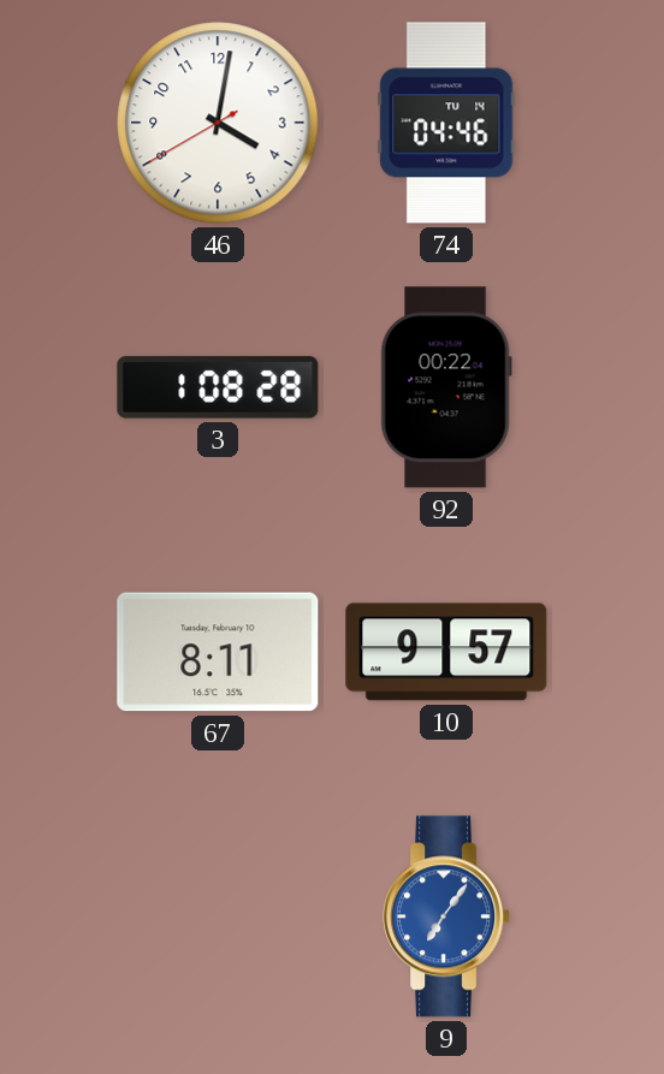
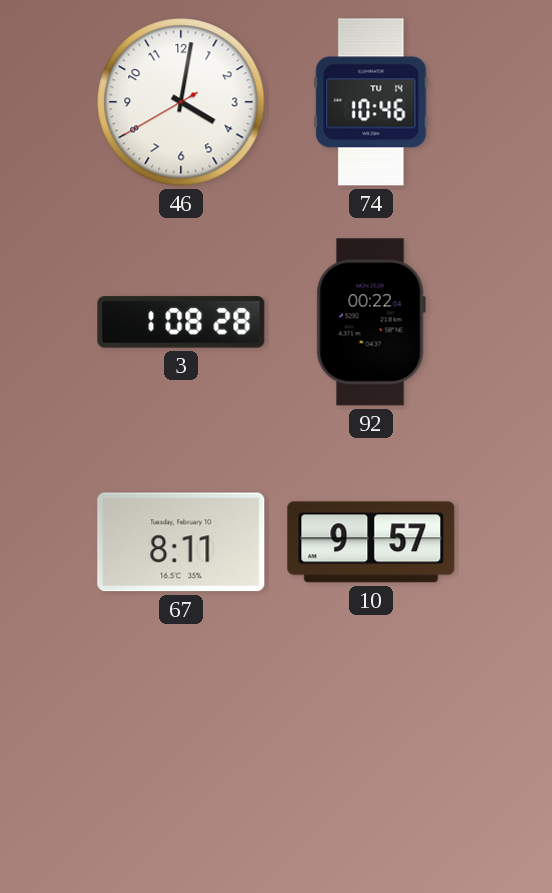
74: 04:46 -> 10:46 (371, 102)
9: 7:06 -> none (447, 916)
